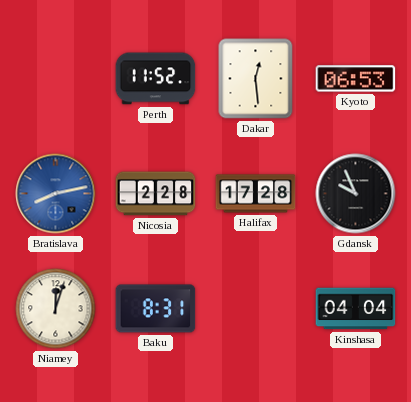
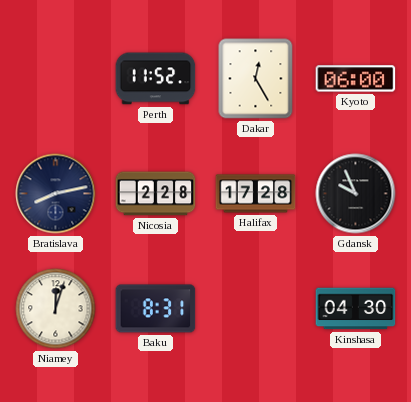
Dakar: 12:29 -> 12:25 (256, 79)
Kyoto: 06:53 -> 06:00 (356, 79)
Bratislava dial: blue -> navy (56, 194)
Kinshasa: 04:04 -> 04:30 (356, 309)
